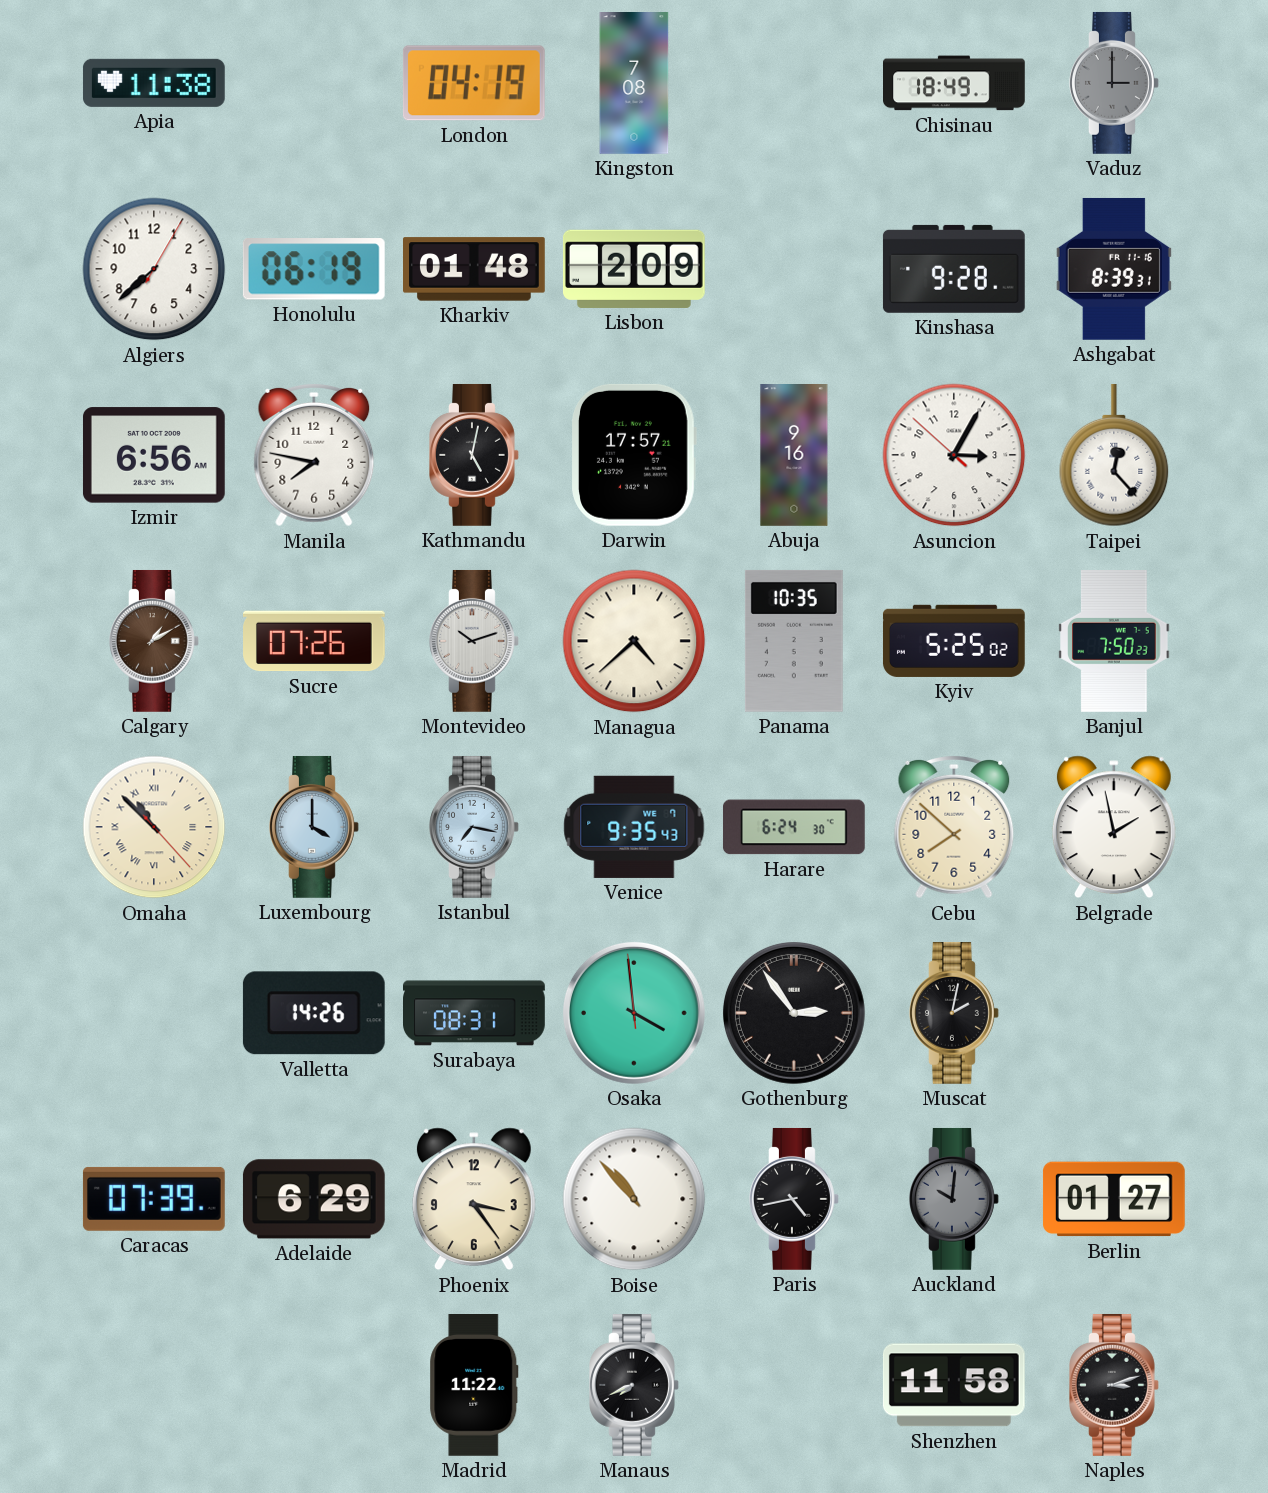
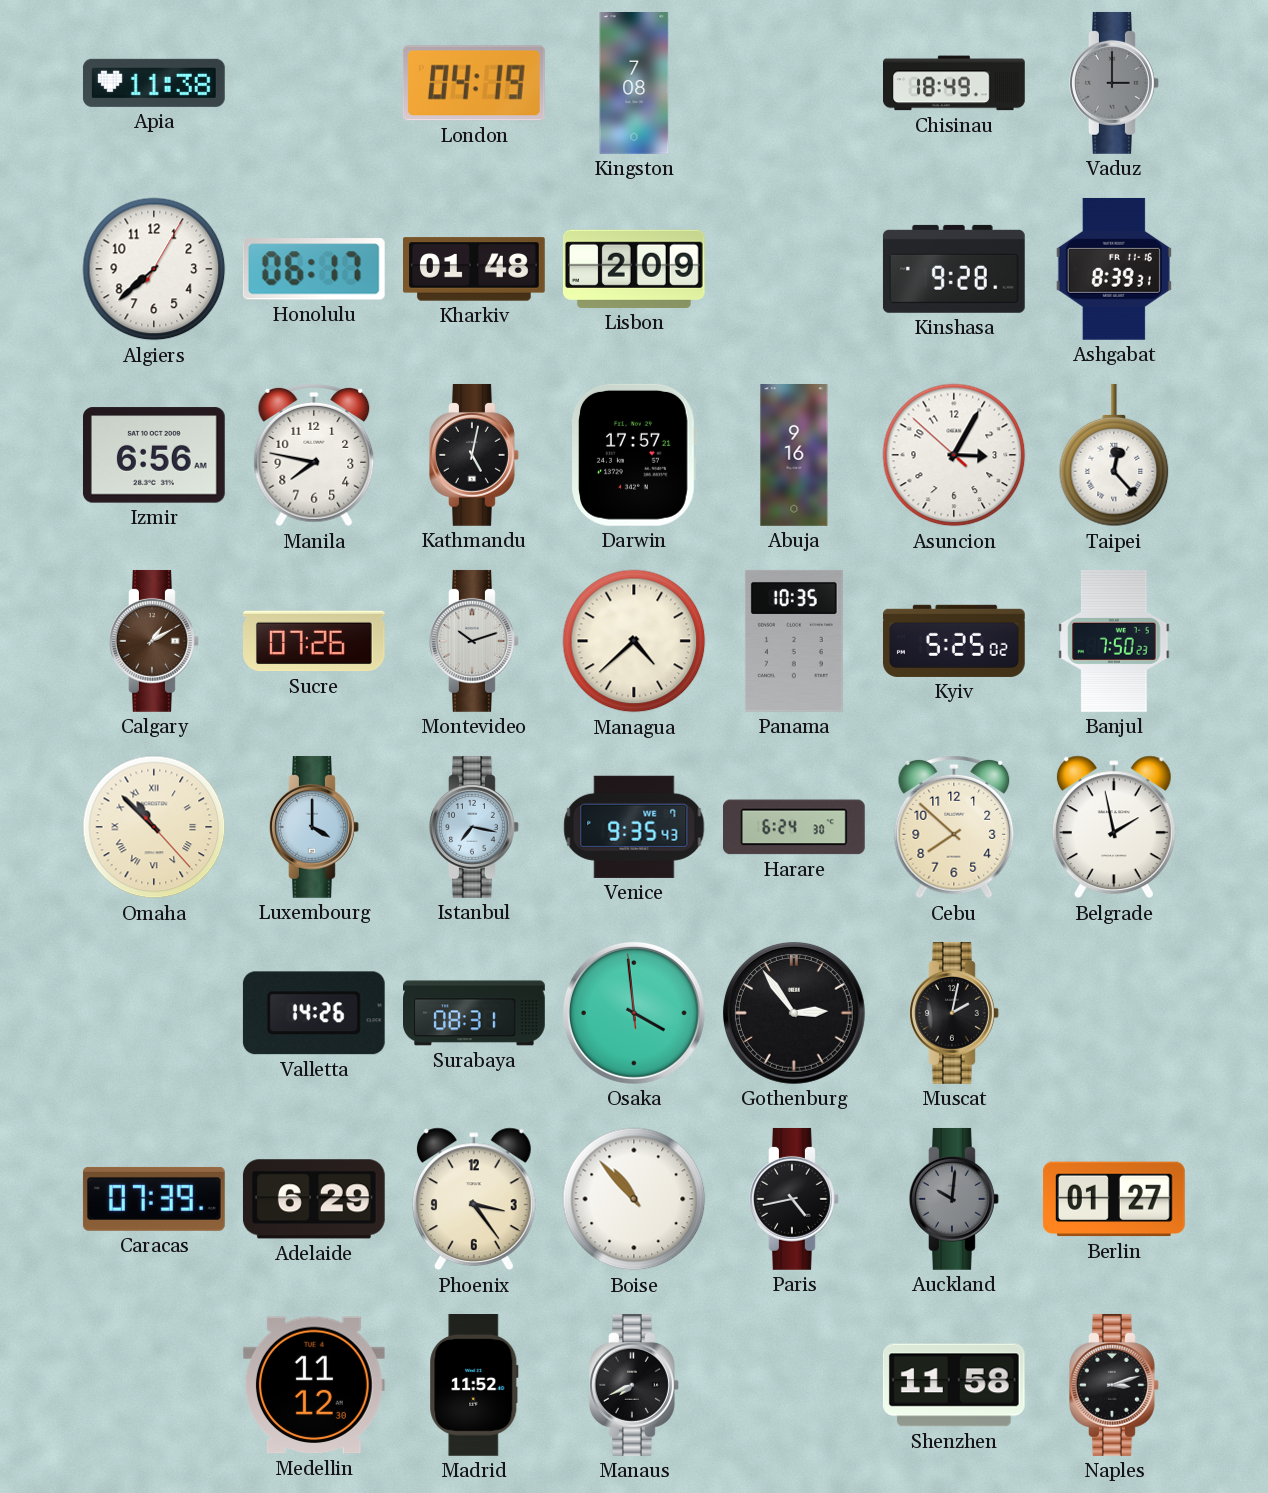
Honolulu: 06:19 -> 06:17 (314, 270)
Medellin: none -> 11:12 (314, 1385)
Madrid: 11:22 -> 11:52 (474, 1386)
